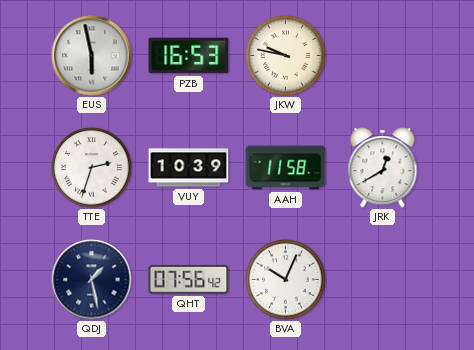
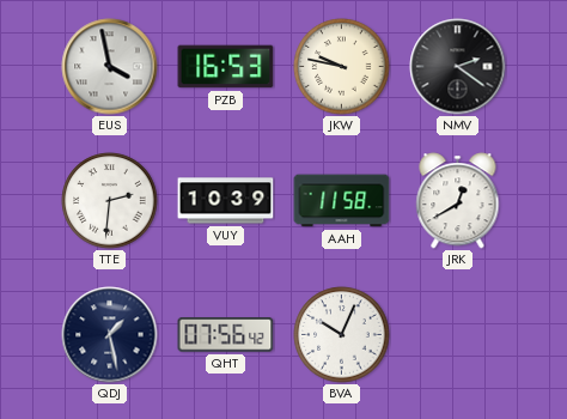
EUS: 5:58 -> 3:58 (110, 67)
NMV: none -> 2:21 (458, 67)
TTE: 2:33 -> 2:31 (110, 201)
